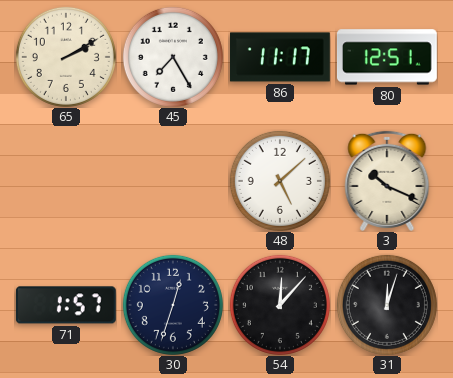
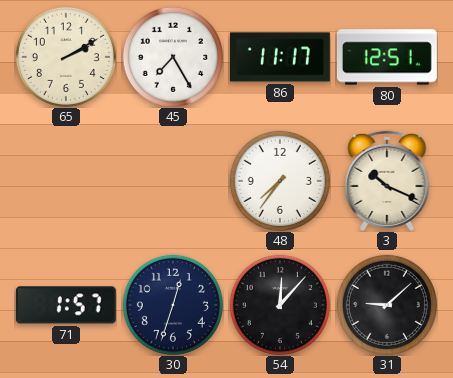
48: 5:08 -> 7:36 (280, 181)
31: 12:03 -> 9:08 (387, 305)
